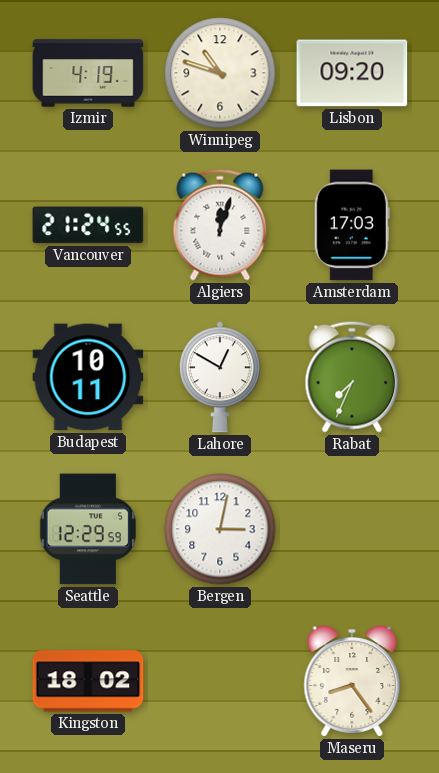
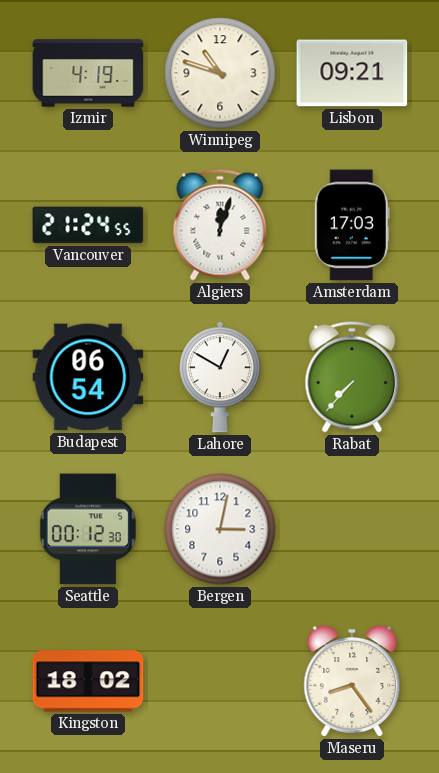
Lisbon: 09:20 -> 09:21 (352, 73)
Budapest: 10:11 -> 06:54 (88, 377)
Rabat: 7:34 -> 7:37 (352, 377)
Seattle: 12:29 -> 00:12 (88, 529)
